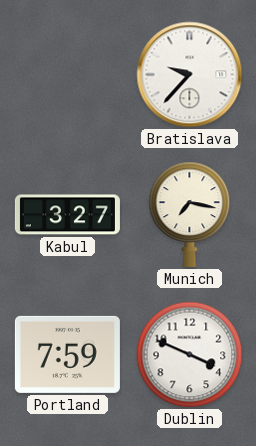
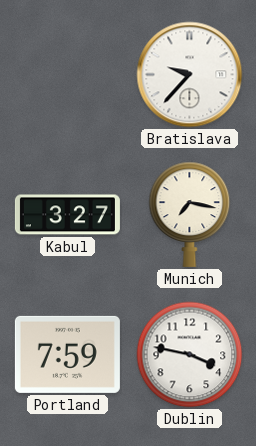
Dublin: 3:49 -> 3:47 (190, 355)
